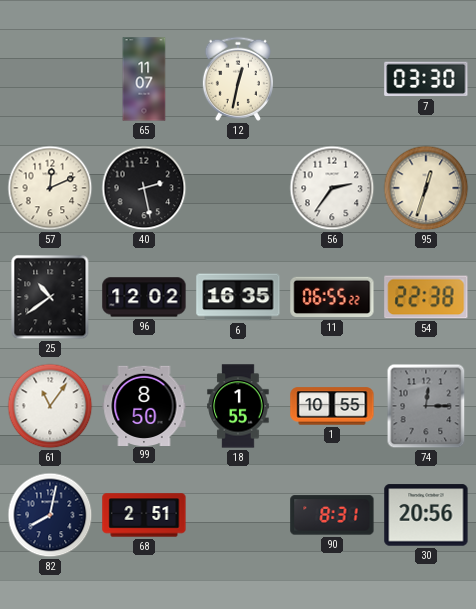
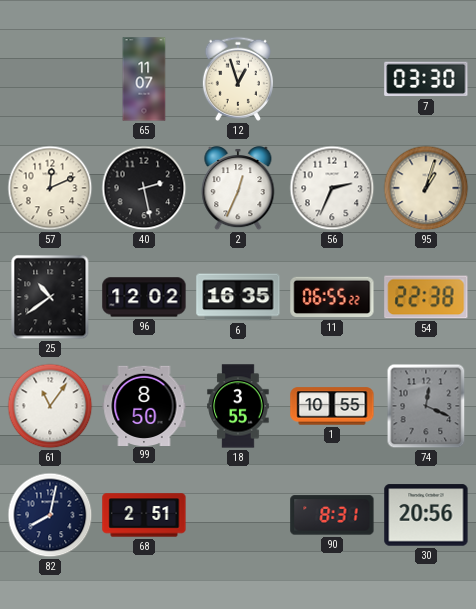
12: 12:32 -> 12:57 (238, 79)
2: none -> 12:34 (238, 189)
56: 2:36 -> 2:34 (332, 188)
95: 12:33 -> 1:03 (426, 188)
18: 1:55 -> 3:55 (238, 406)
74: 12:15 -> 12:19 (426, 406)
